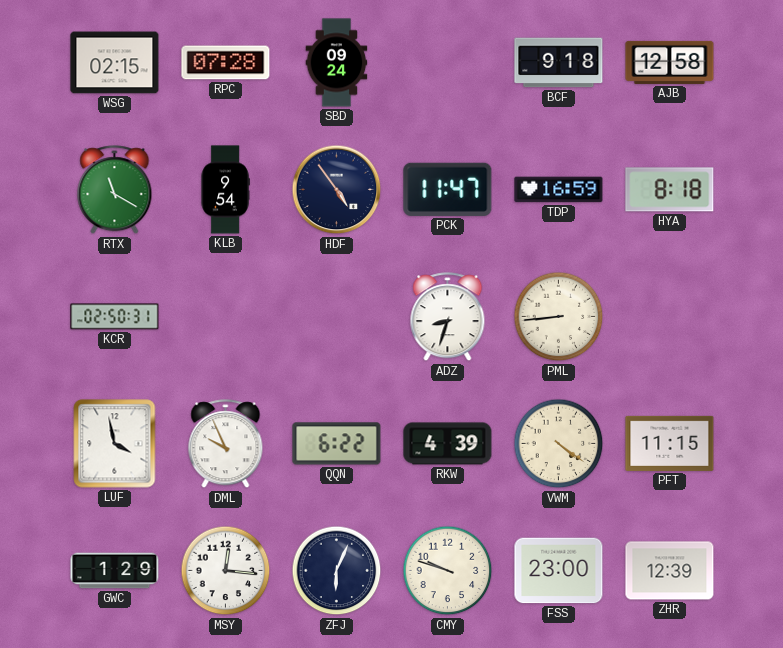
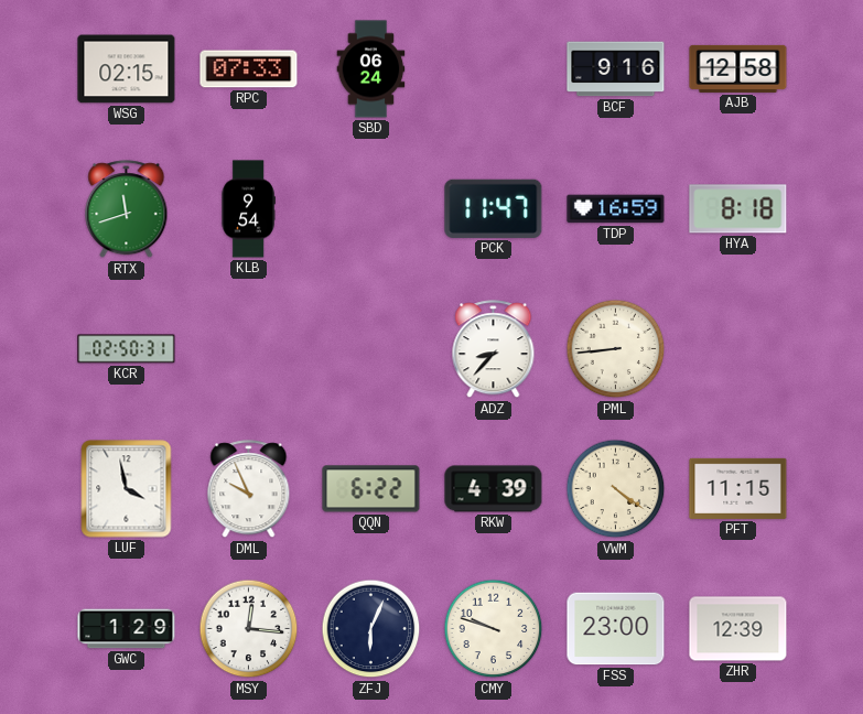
RPC: 07:28 -> 07:33 (249, 69)
SBD: 09:24 -> 06:24 (371, 69)
BCF: 9:18 -> 9:16 (616, 69)
RTX: 11:20 -> 11:42 (127, 209)
HDF: 4:54 -> none (337, 190)
ADZ: 8:33 -> 8:37 (494, 349)
